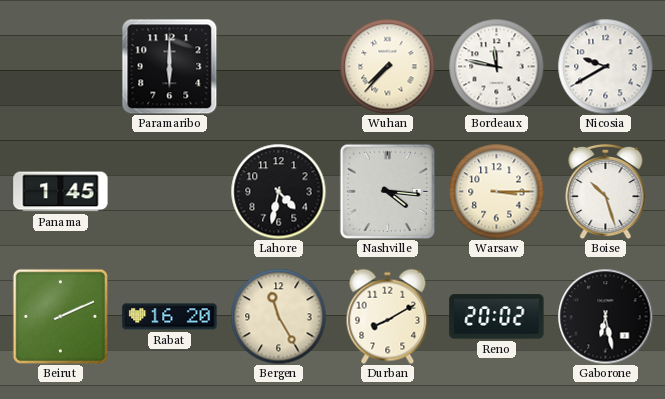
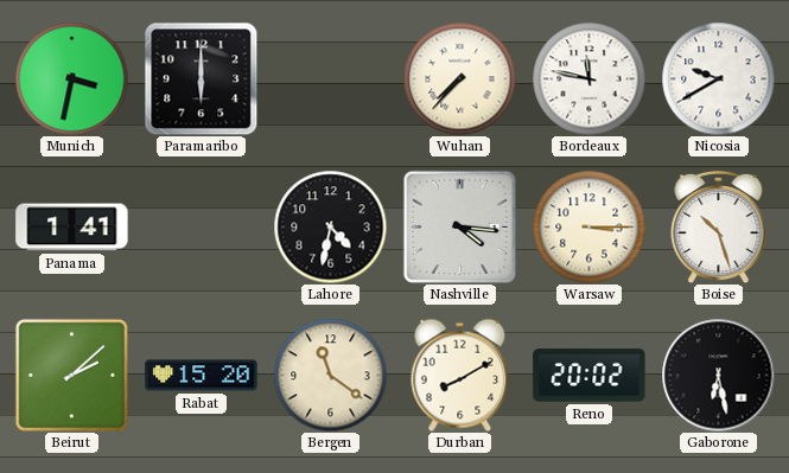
Munich: none -> 3:32 (71, 78)
Panama: 1:45 -> 1:41 (72, 228)
Beirut: 2:11 -> 2:08 (71, 375)
Rabat: 16:20 -> 15:20 (202, 376)
Bergen: 11:25 -> 11:21 (330, 375)
